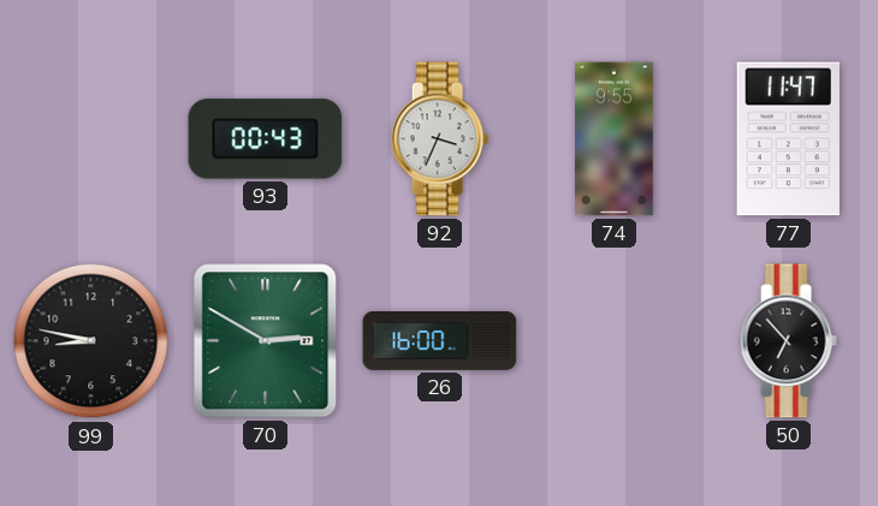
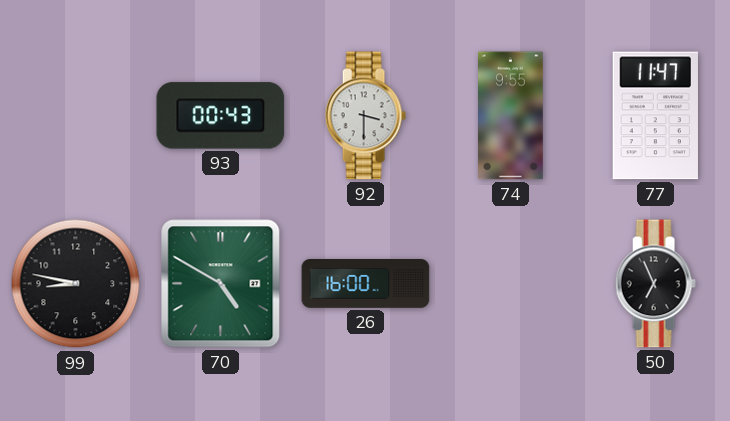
92: 3:34 -> 3:30 (365, 116)
70: 2:50 -> 4:50 (221, 284)
50: 6:53 -> 6:56 (655, 284)
